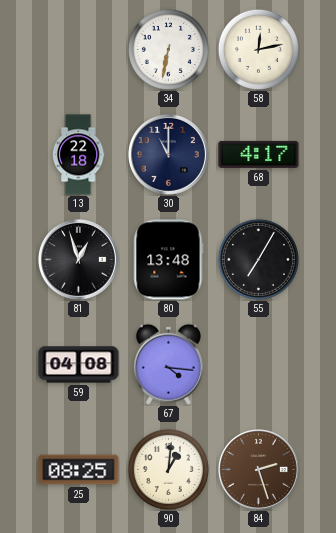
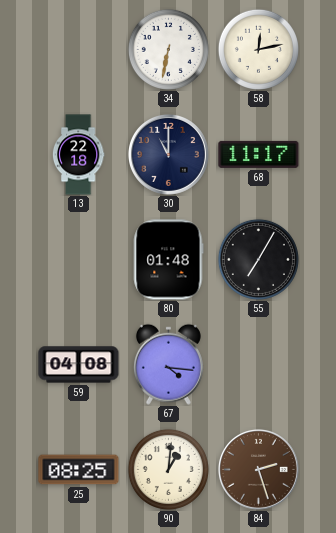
68: 4:17 -> 11:17 (259, 154)
81: 12:57 -> none (78, 259)
80: 13:48 -> 01:48 (168, 260)
